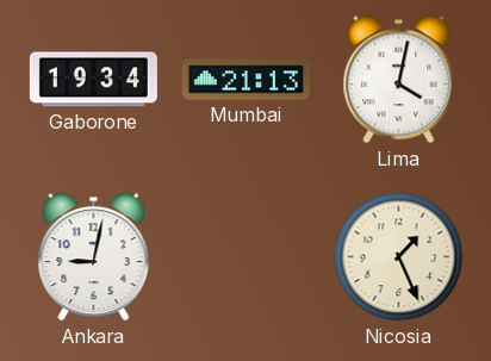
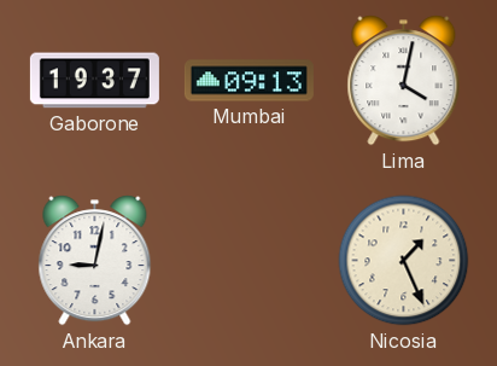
Gaborone: 19:34 -> 19:37 (94, 81)
Mumbai: 21:13 -> 09:13 (248, 81)
